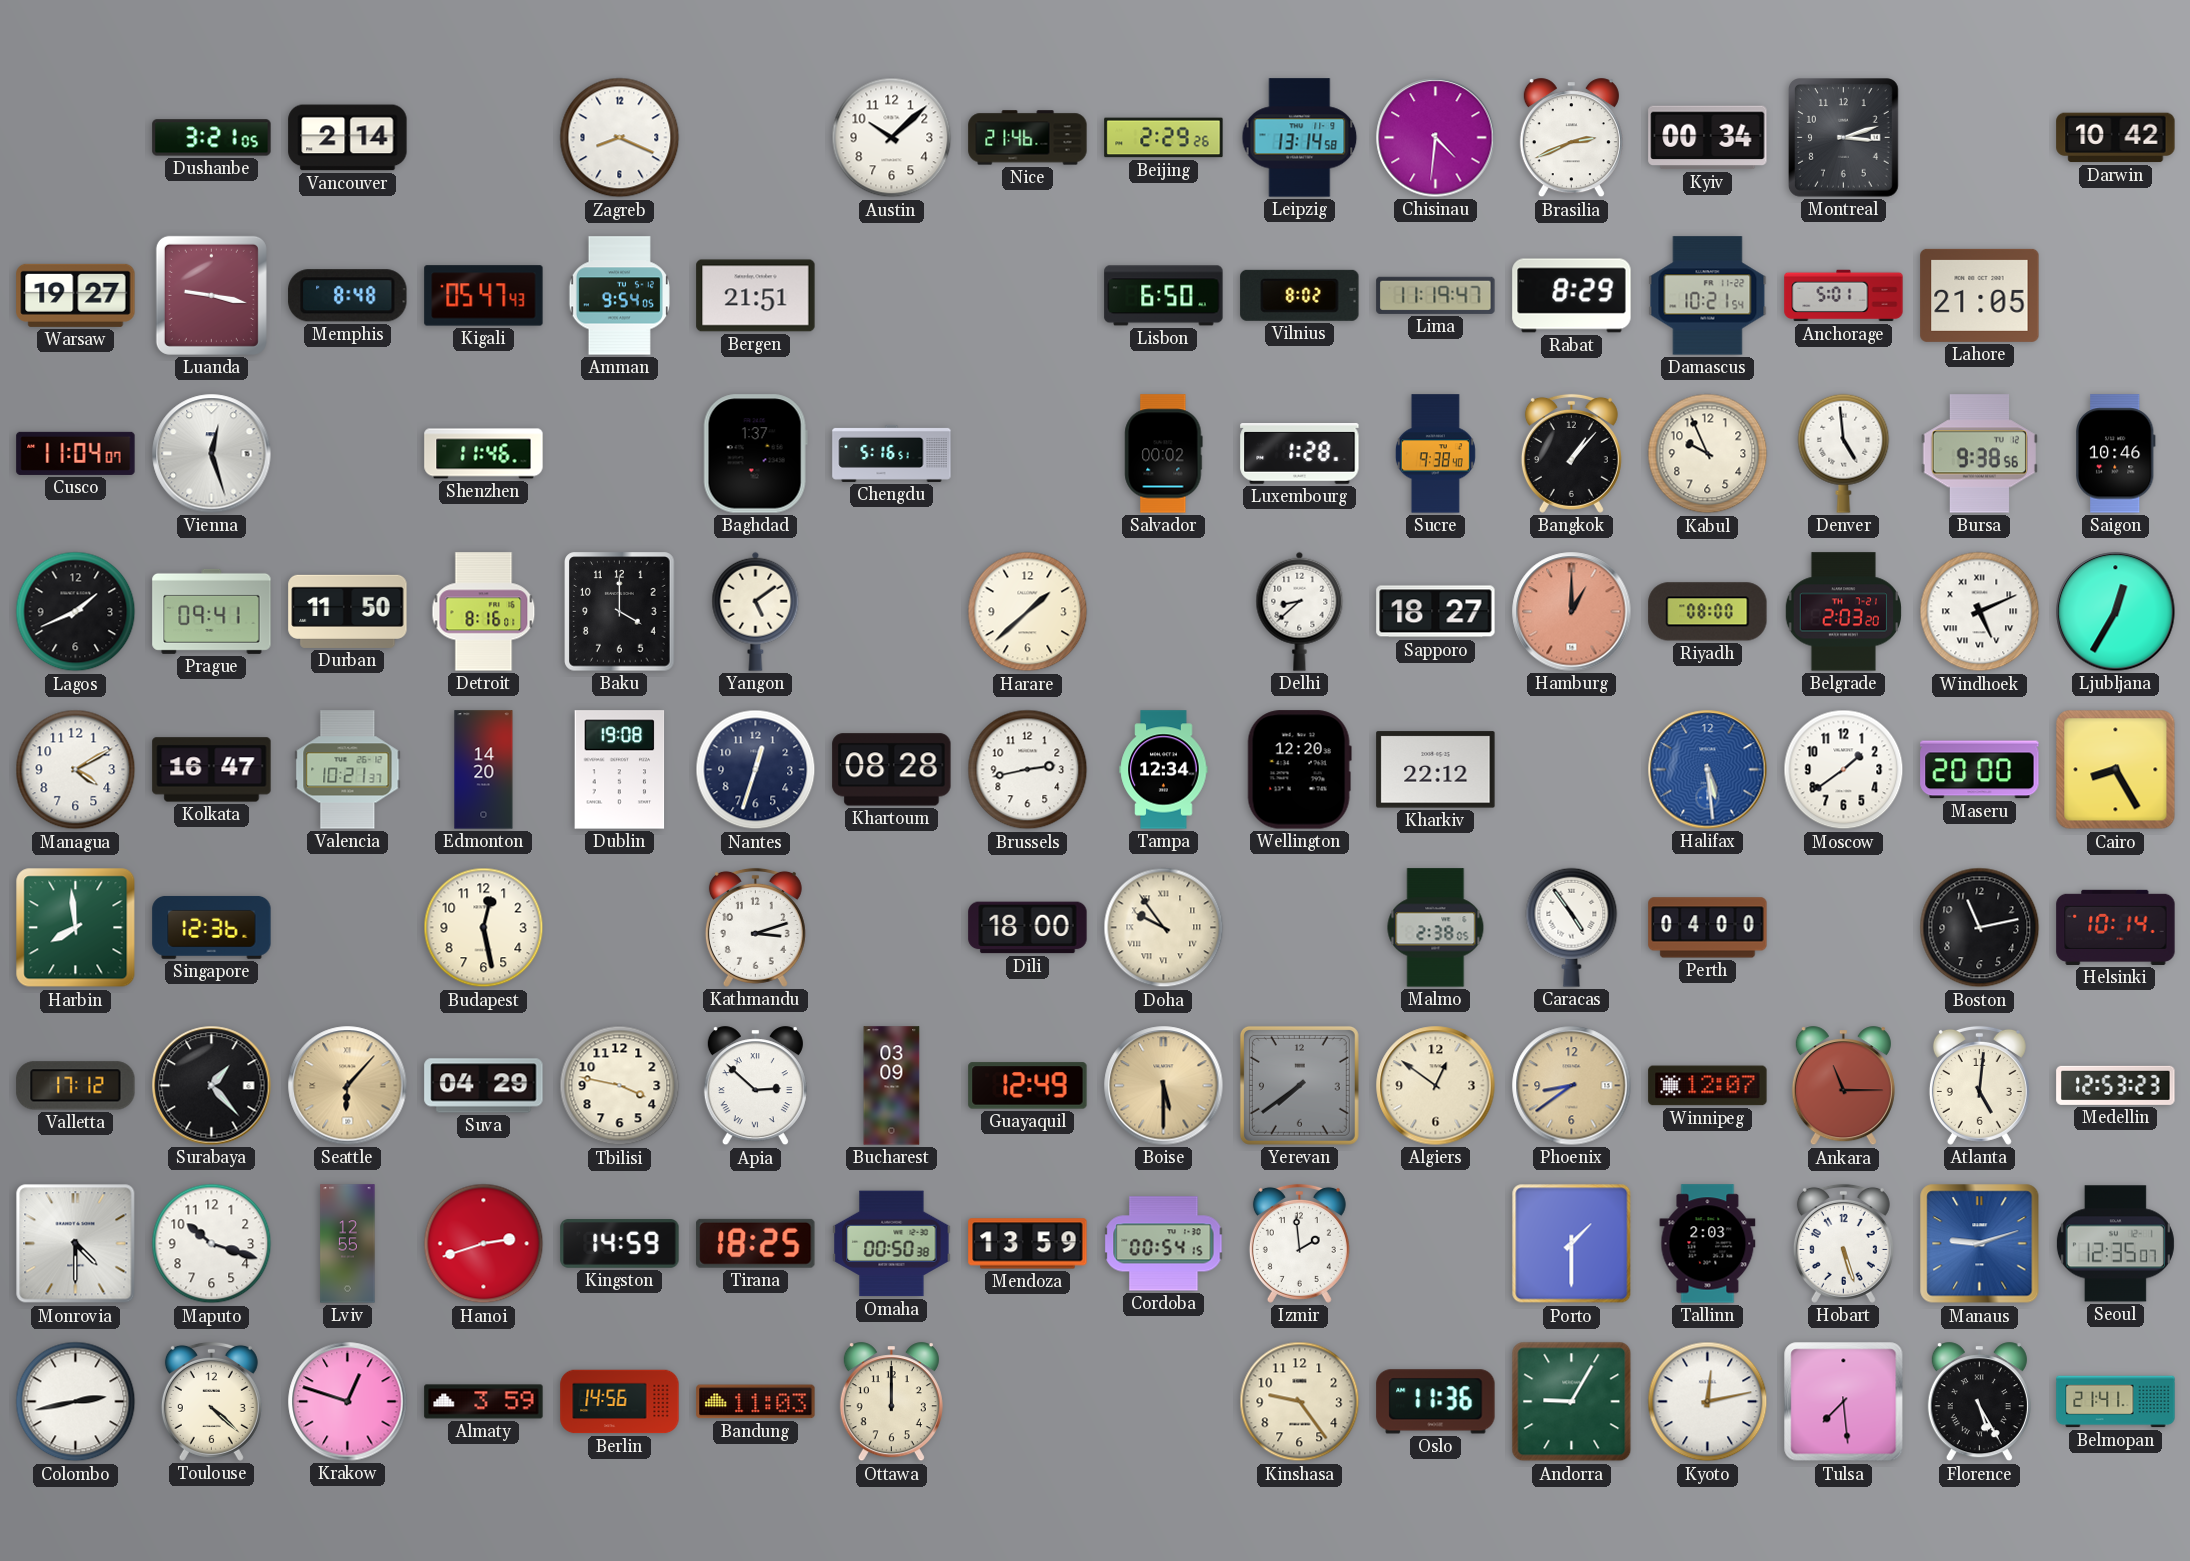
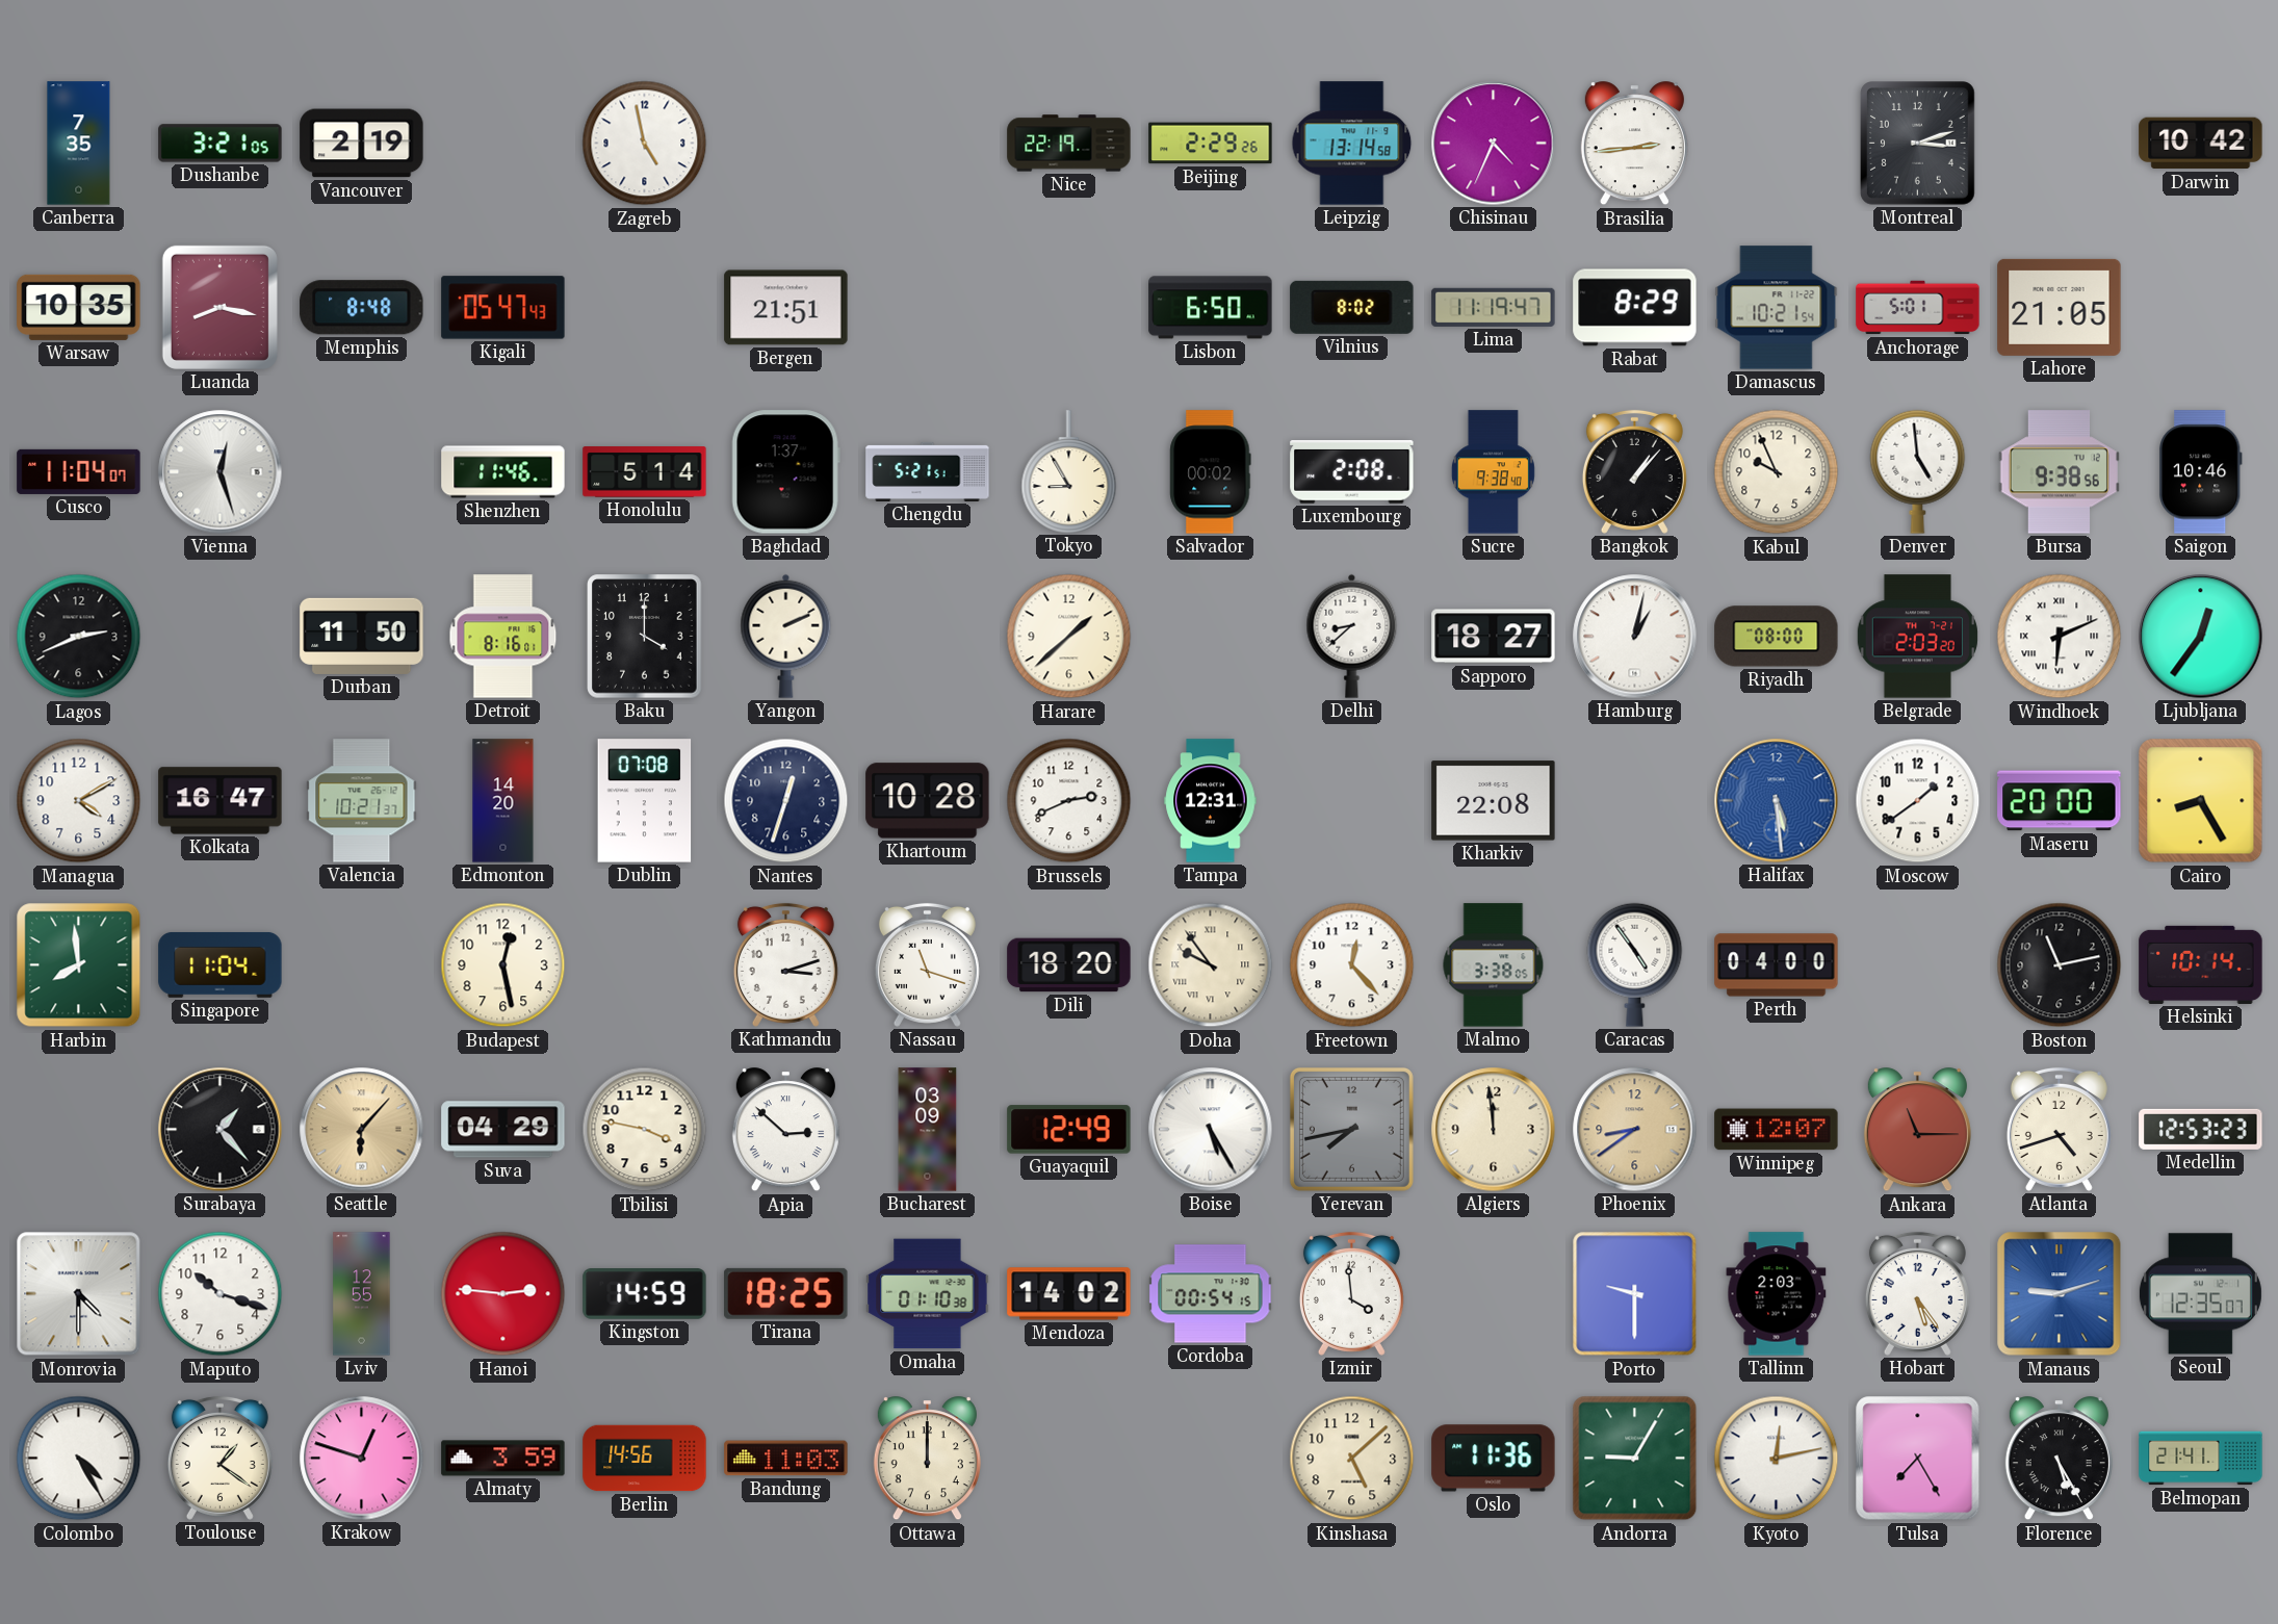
Canberra: none -> 7:35 (79, 144)
Vancouver: 2:14 -> 2:19 (362, 144)
Zagreb: 8:19 -> 4:58 (645, 144)
Austin: 10:08 -> none (892, 138)
Nice: 21:46 -> 22:19 (1069, 144)
Chisinau: 4:31 -> 4:34 (1494, 144)
Brasilia: 2:41 -> 2:44 (1634, 144)
Kyiv: 00:34 -> none (1708, 138)
Warsaw: 19:27 -> 10:35 (79, 307)
Luanda: 9:17 -> 8:17 (219, 307)
Amman: 9:54 -> none (619, 296)
Honolulu: none -> 5:14 (645, 472)
Chengdu: 5:16 -> 5:21 (928, 471)
Tokyo: none -> 8:55 (1069, 471)
Luxembourg: 1:28 -> 2:08 (1352, 472)
Lagos: 1:41 -> 2:41 (79, 637)
Prague: 09:41 -> none (212, 611)
Yangon: 5:09 -> 2:11 (786, 636)
Hamburg: 1:00 -> 1:02 (1635, 637)
Hamburg dial: salmon -> white (1635, 637)
Windhoek: 5:11 -> 6:11 (2060, 637)
Ljubljana: 12:35 -> 12:36 (2201, 637)
Dublin: 19:08 -> 07:08 (645, 801)
Khartoum: 08:28 -> 10:28 (928, 801)
Brussels: 2:43 -> 2:41 (1069, 801)
Tampa: 12:34 -> 12:31 (1211, 801)
Wellington: 12:20 -> none (1299, 770)
Kharkiv: 22:12 -> 22:08 (1494, 801)
Singapore: 12:36 -> 11:04 (221, 964)
Nassau: none -> 11:18 (927, 964)
Dili: 18:00 -> 18:20 (1069, 965)
Freetown: none -> 12:23 (1352, 965)
Malmo: 2:38 -> 3:38 (1494, 965)
Valletta: 17:12 -> none (76, 1086)
Boise: 5:30 -> 5:25 (1211, 1130)
Boise dial: champagne -> white (1211, 1130)
Yerevan: 7:39 -> 7:43 (1351, 1129)
Algiers: 12:51 -> 11:59 (1494, 1130)
Atlanta: 5:01 -> 4:42 (2059, 1129)
Hanoi: 2:42 -> 2:46 (503, 1294)
Omaha: 00:50 -> 01:10 (928, 1294)
Mendoza: 13:59 -> 14:02 (1069, 1294)
Izmir: 1:59 -> 3:59 (1351, 1293)
Porto: 1:30 -> 9:30 (1635, 1294)
Hobart: 5:27 -> 5:24 (1917, 1293)
Colombo: 2:43 -> 4:25 (79, 1459)
Toulouse: 4:22 -> 1:21 (219, 1458)
Kinshasa: 9:24 -> 5:08 (1352, 1459)
Tulsa: 7:29 -> 7:25 (1918, 1459)
